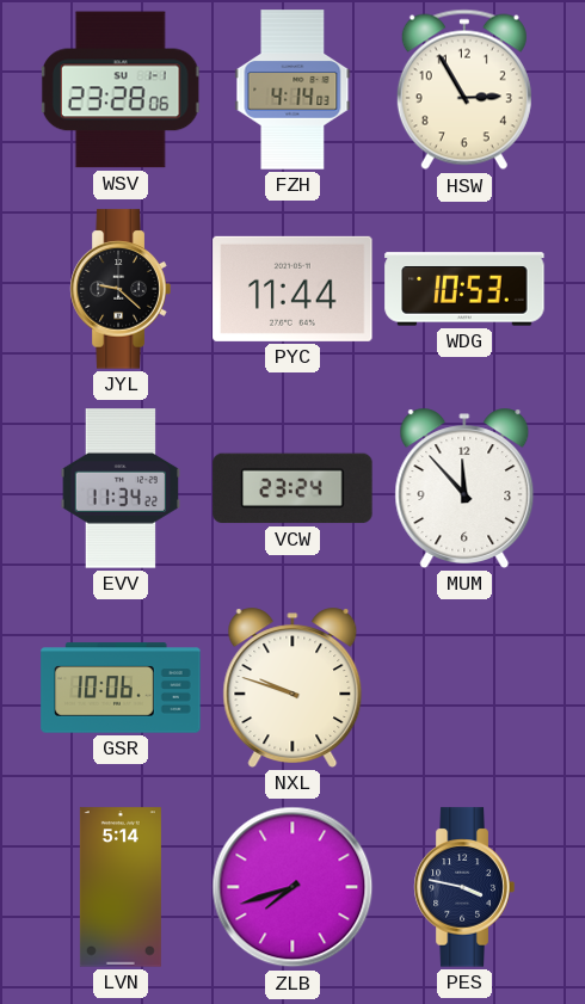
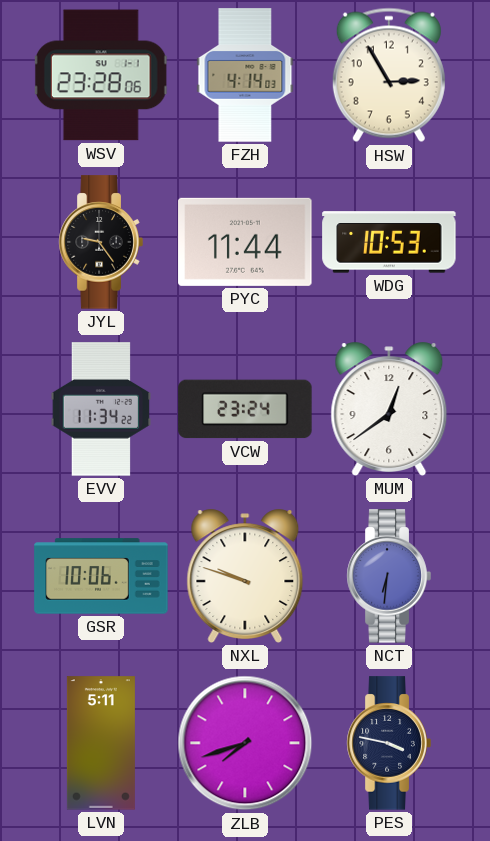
JYL: 9:22 -> 9:24 (101, 242)
MUM: 11:53 -> 12:39 (389, 409)
NCT: none -> 6:31 (389, 576)
LVN: 5:14 -> 5:11 (101, 743)
